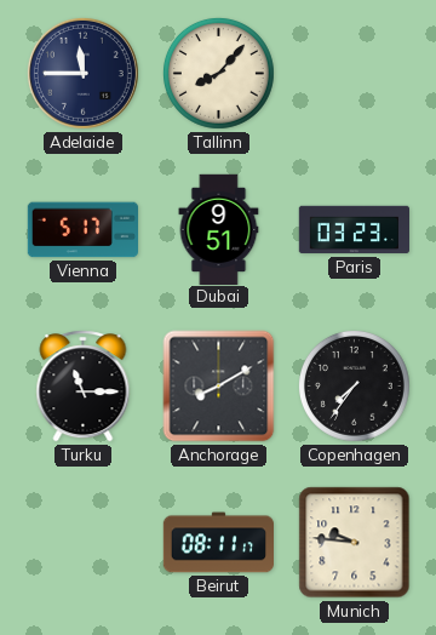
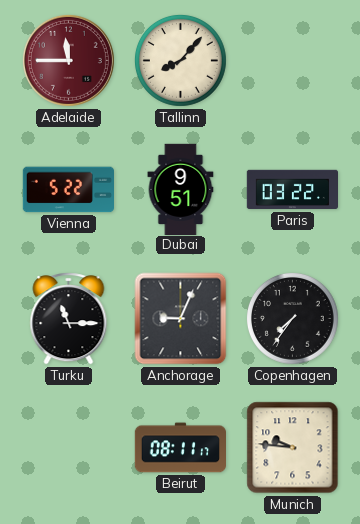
Adelaide dial: navy -> burgundy (68, 60)
Vienna: 5:17 -> 5:22 (68, 190)
Paris: 03:23 -> 03:22 (292, 190)
Anchorage: 8:10 -> 9:04 (181, 319)
